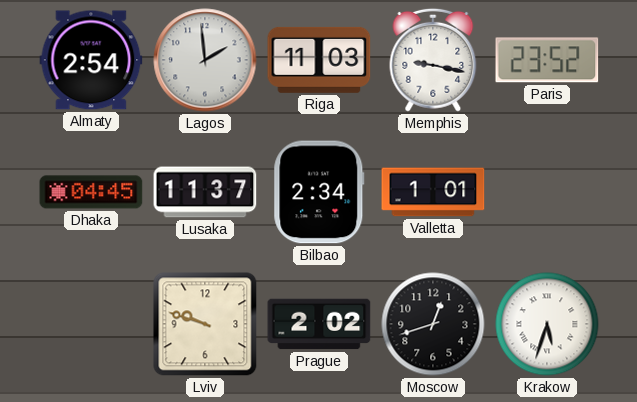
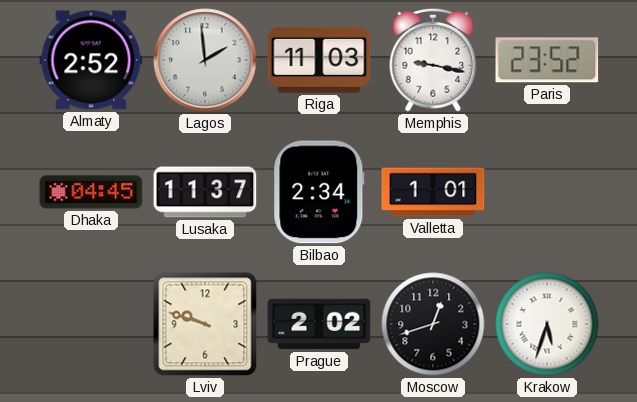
Almaty: 2:54 -> 2:52 (91, 60)
